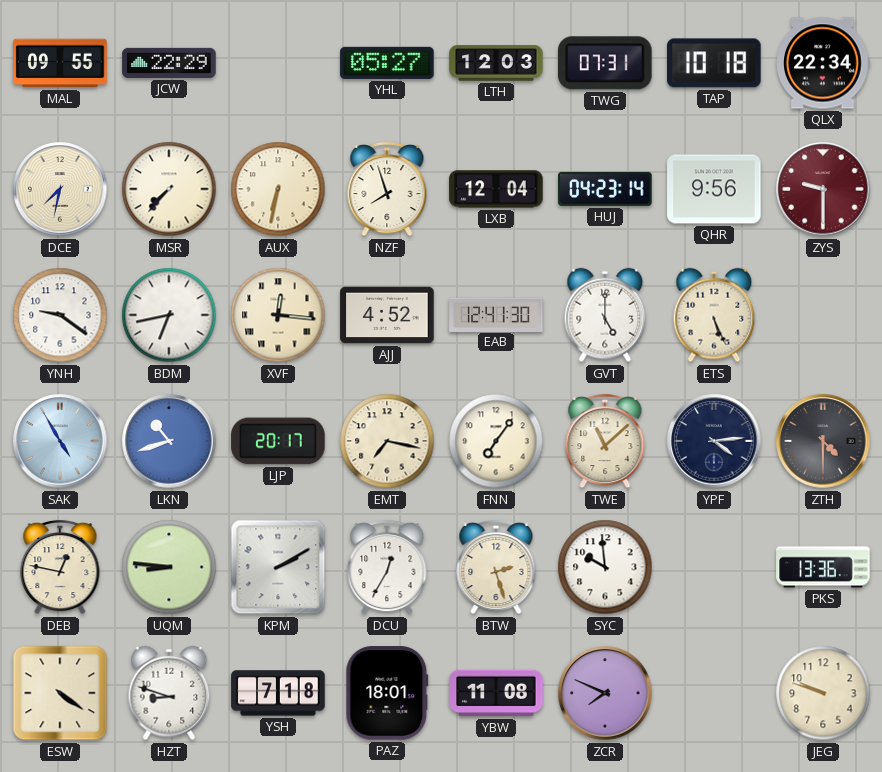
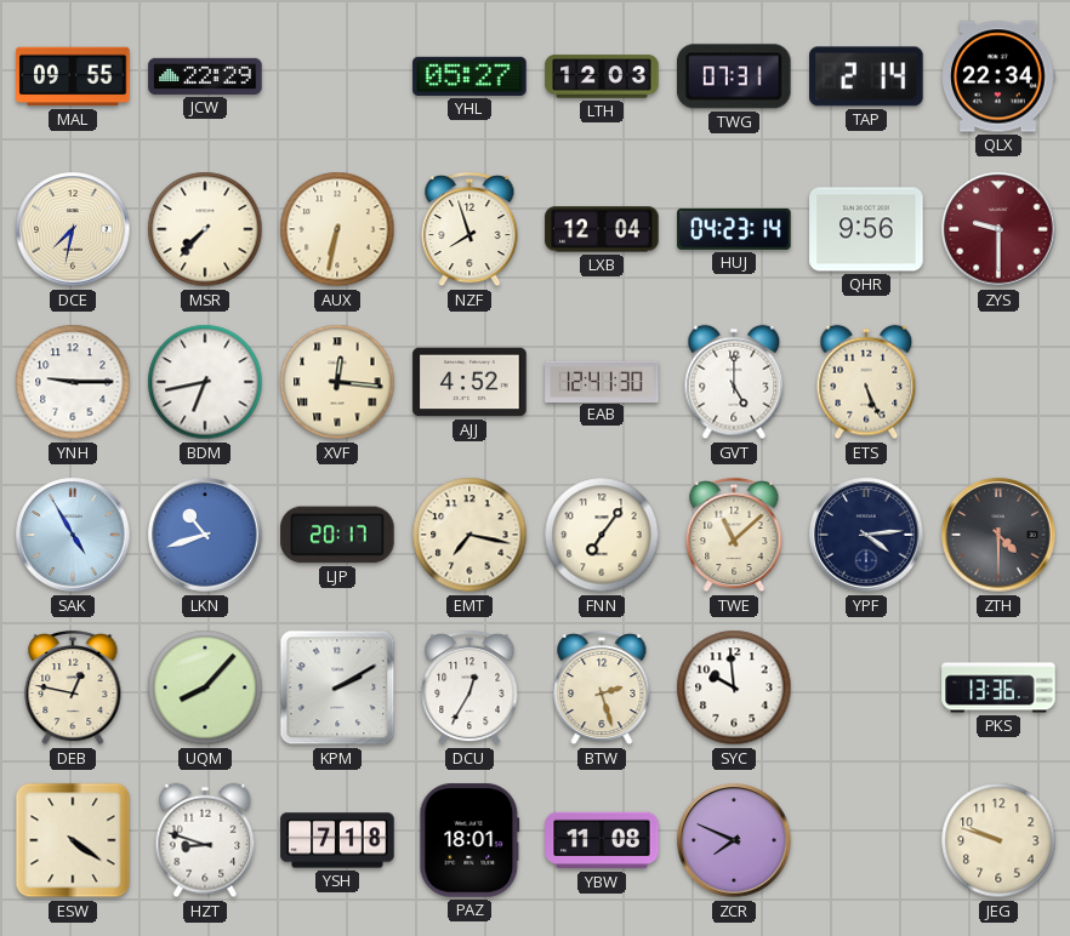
TAP: 10:18 -> 2:14 (866, 76)
YNH: 9:21 -> 9:15 (73, 382)
UQM: 8:46 -> 8:07 (205, 687)
